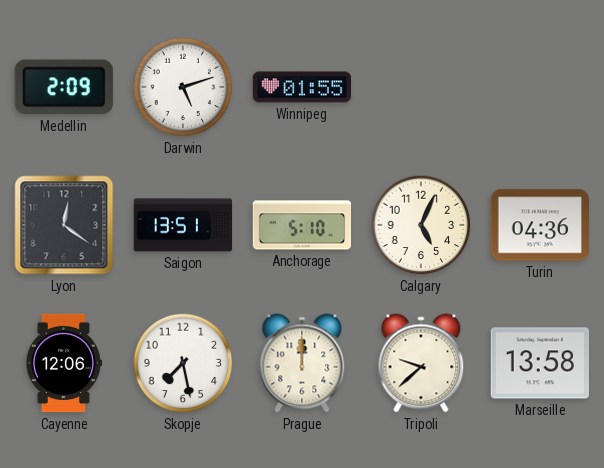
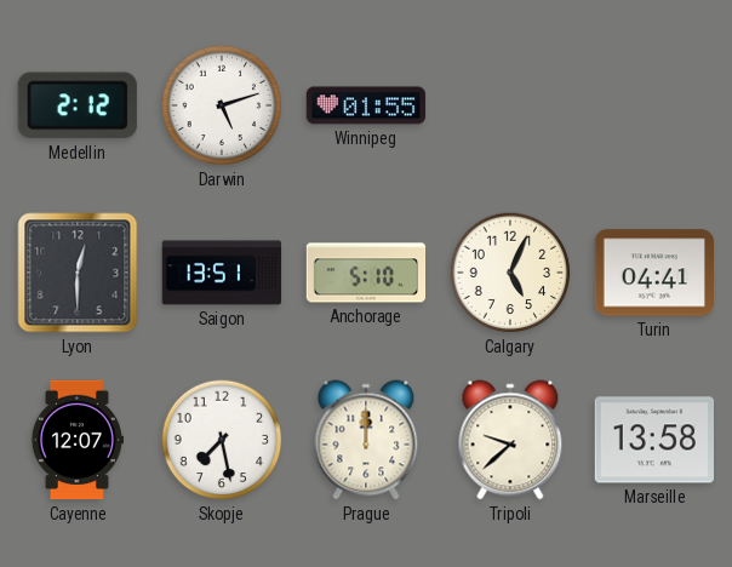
Medellin: 2:09 -> 2:12 (78, 105)
Lyon: 12:21 -> 12:30 (78, 273)
Turin: 04:36 -> 04:41 (653, 273)
Cayenne: 12:06 -> 12:07 (76, 440)
